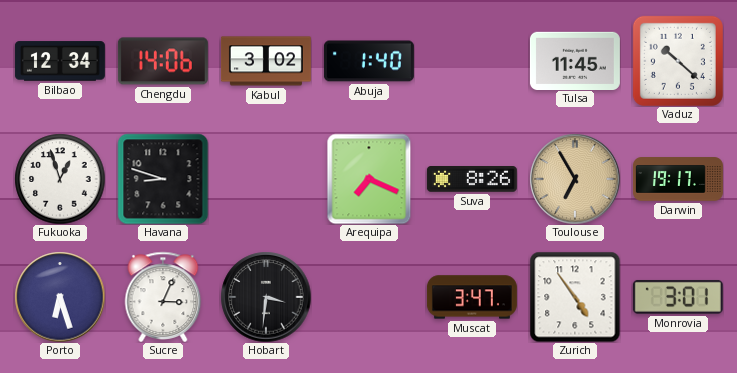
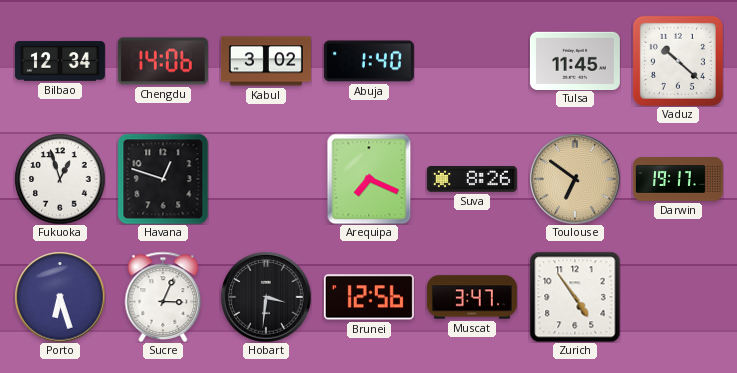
Havana: 8:48 -> 12:48 (163, 179)
Toulouse: 6:55 -> 6:51 (575, 179)
Brunei: none -> 12:56 (369, 297)
Monrovia: 3:01 -> none (678, 297)
